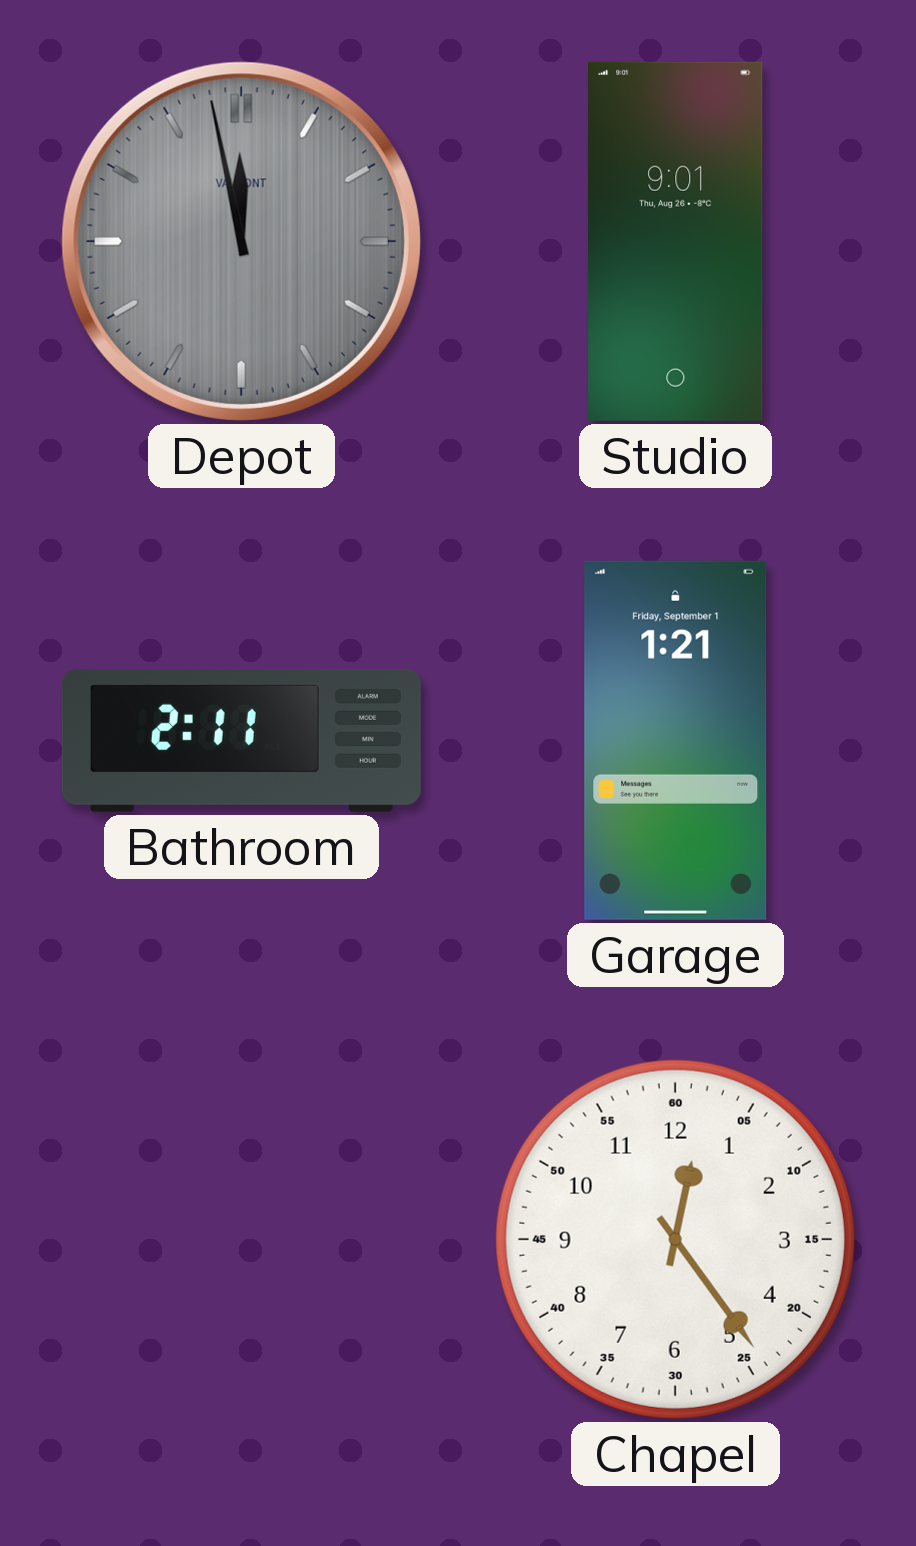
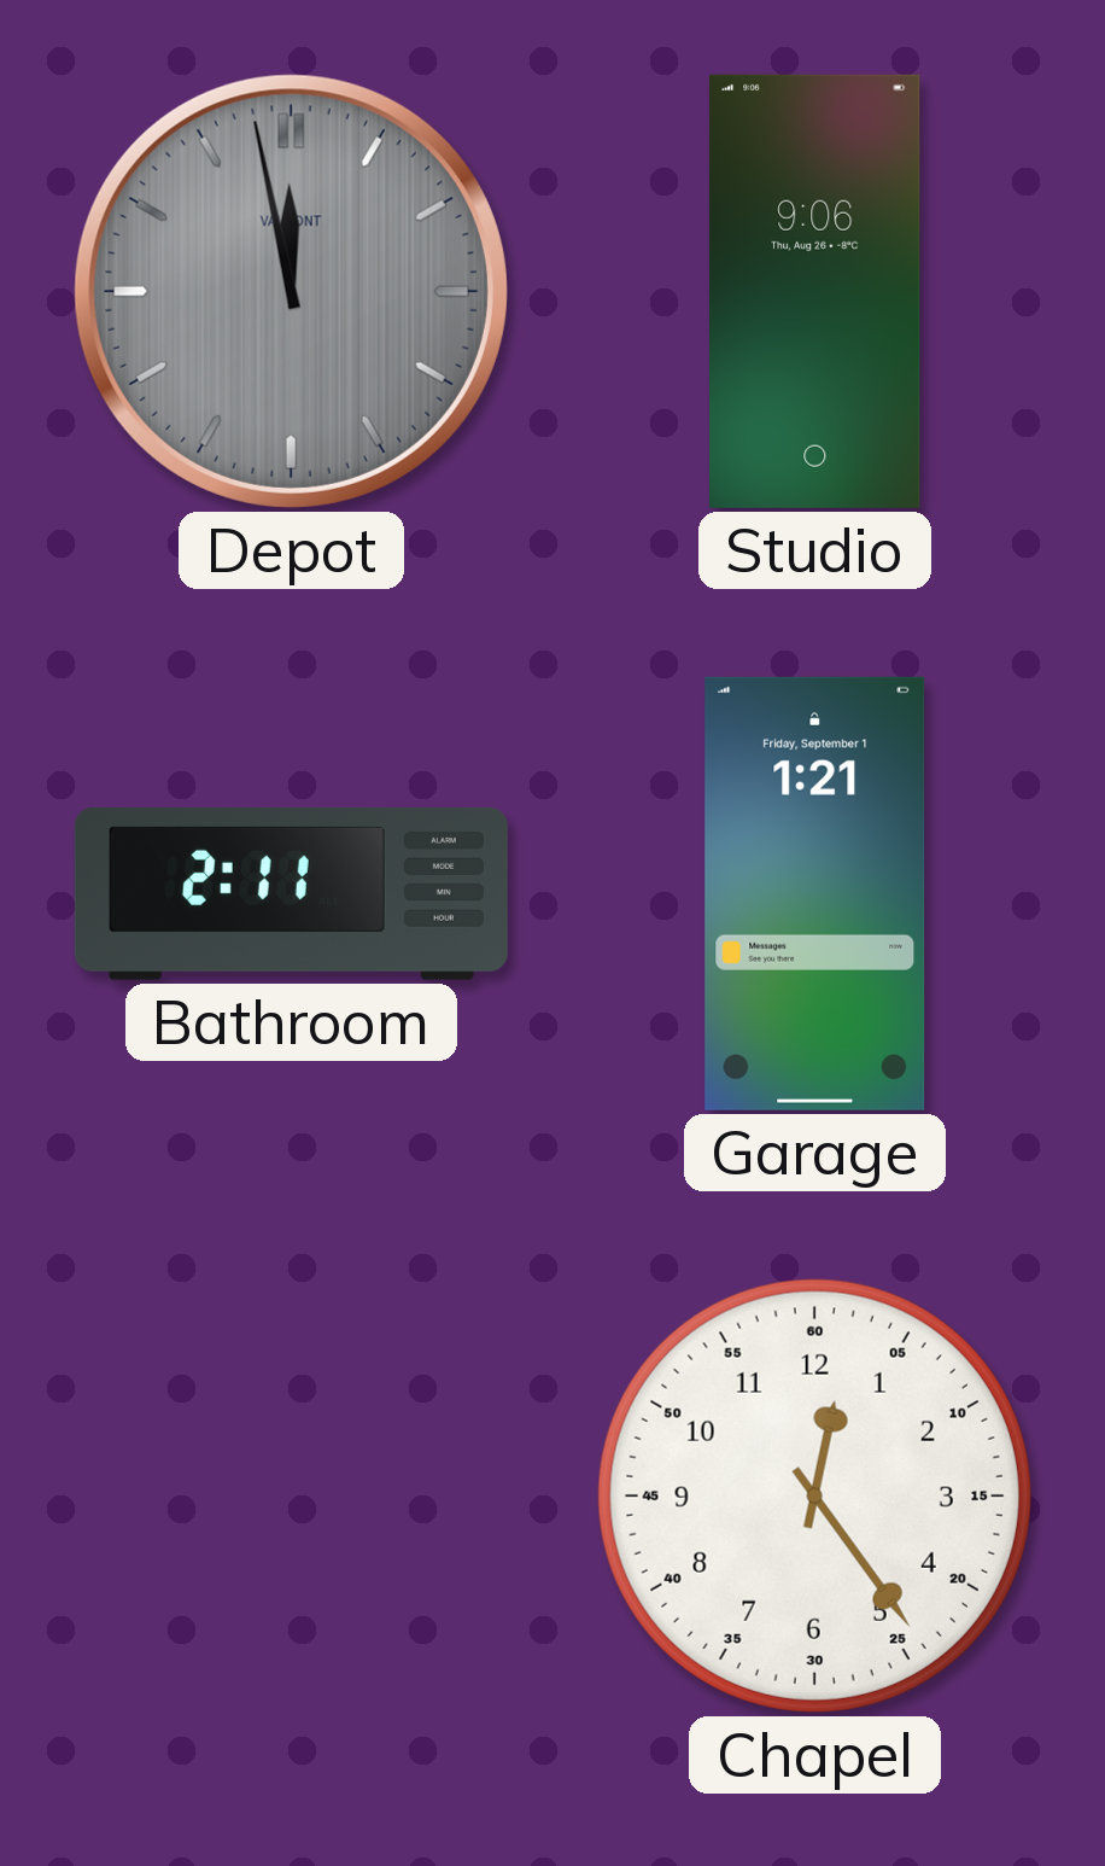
Studio: 9:01 -> 9:06 (815, 291)
